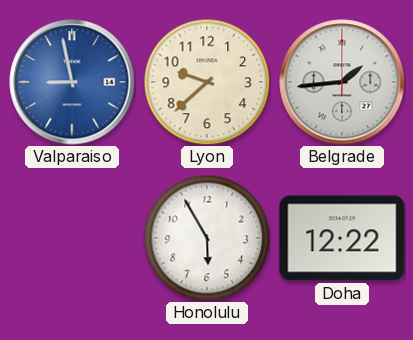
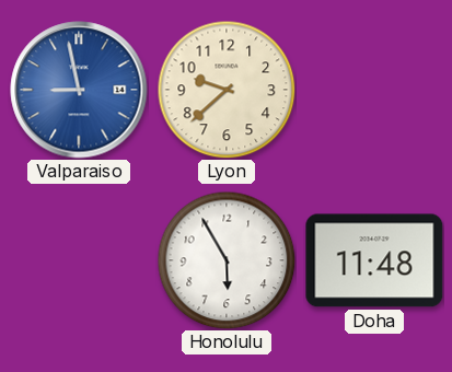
Belgrade: 1:44 -> none (342, 82)
Doha: 12:22 -> 11:48 (374, 260)
